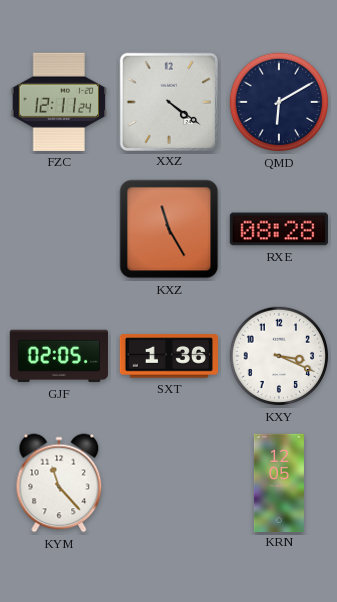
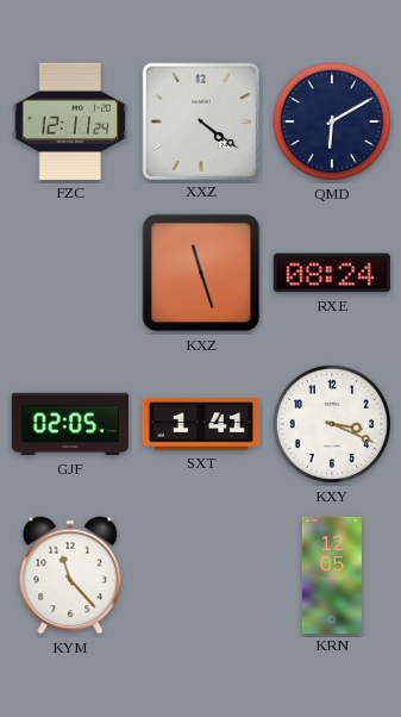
KXZ: 11:25 -> 11:27 (201, 273)
RXE: 08:28 -> 08:24 (332, 273)
SXT: 1:36 -> 1:41 (201, 424)
